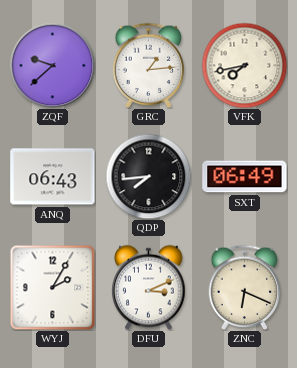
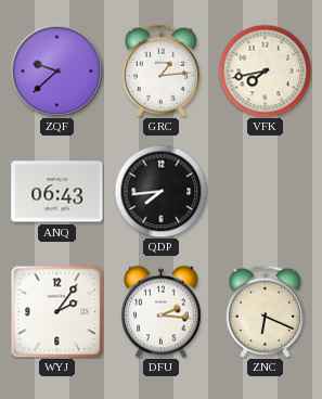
SXT: 06:49 -> none (245, 177)
WYJ: 2:05 -> 2:06 (56, 311)
DFU: 3:11 -> 2:16 (162, 311)
